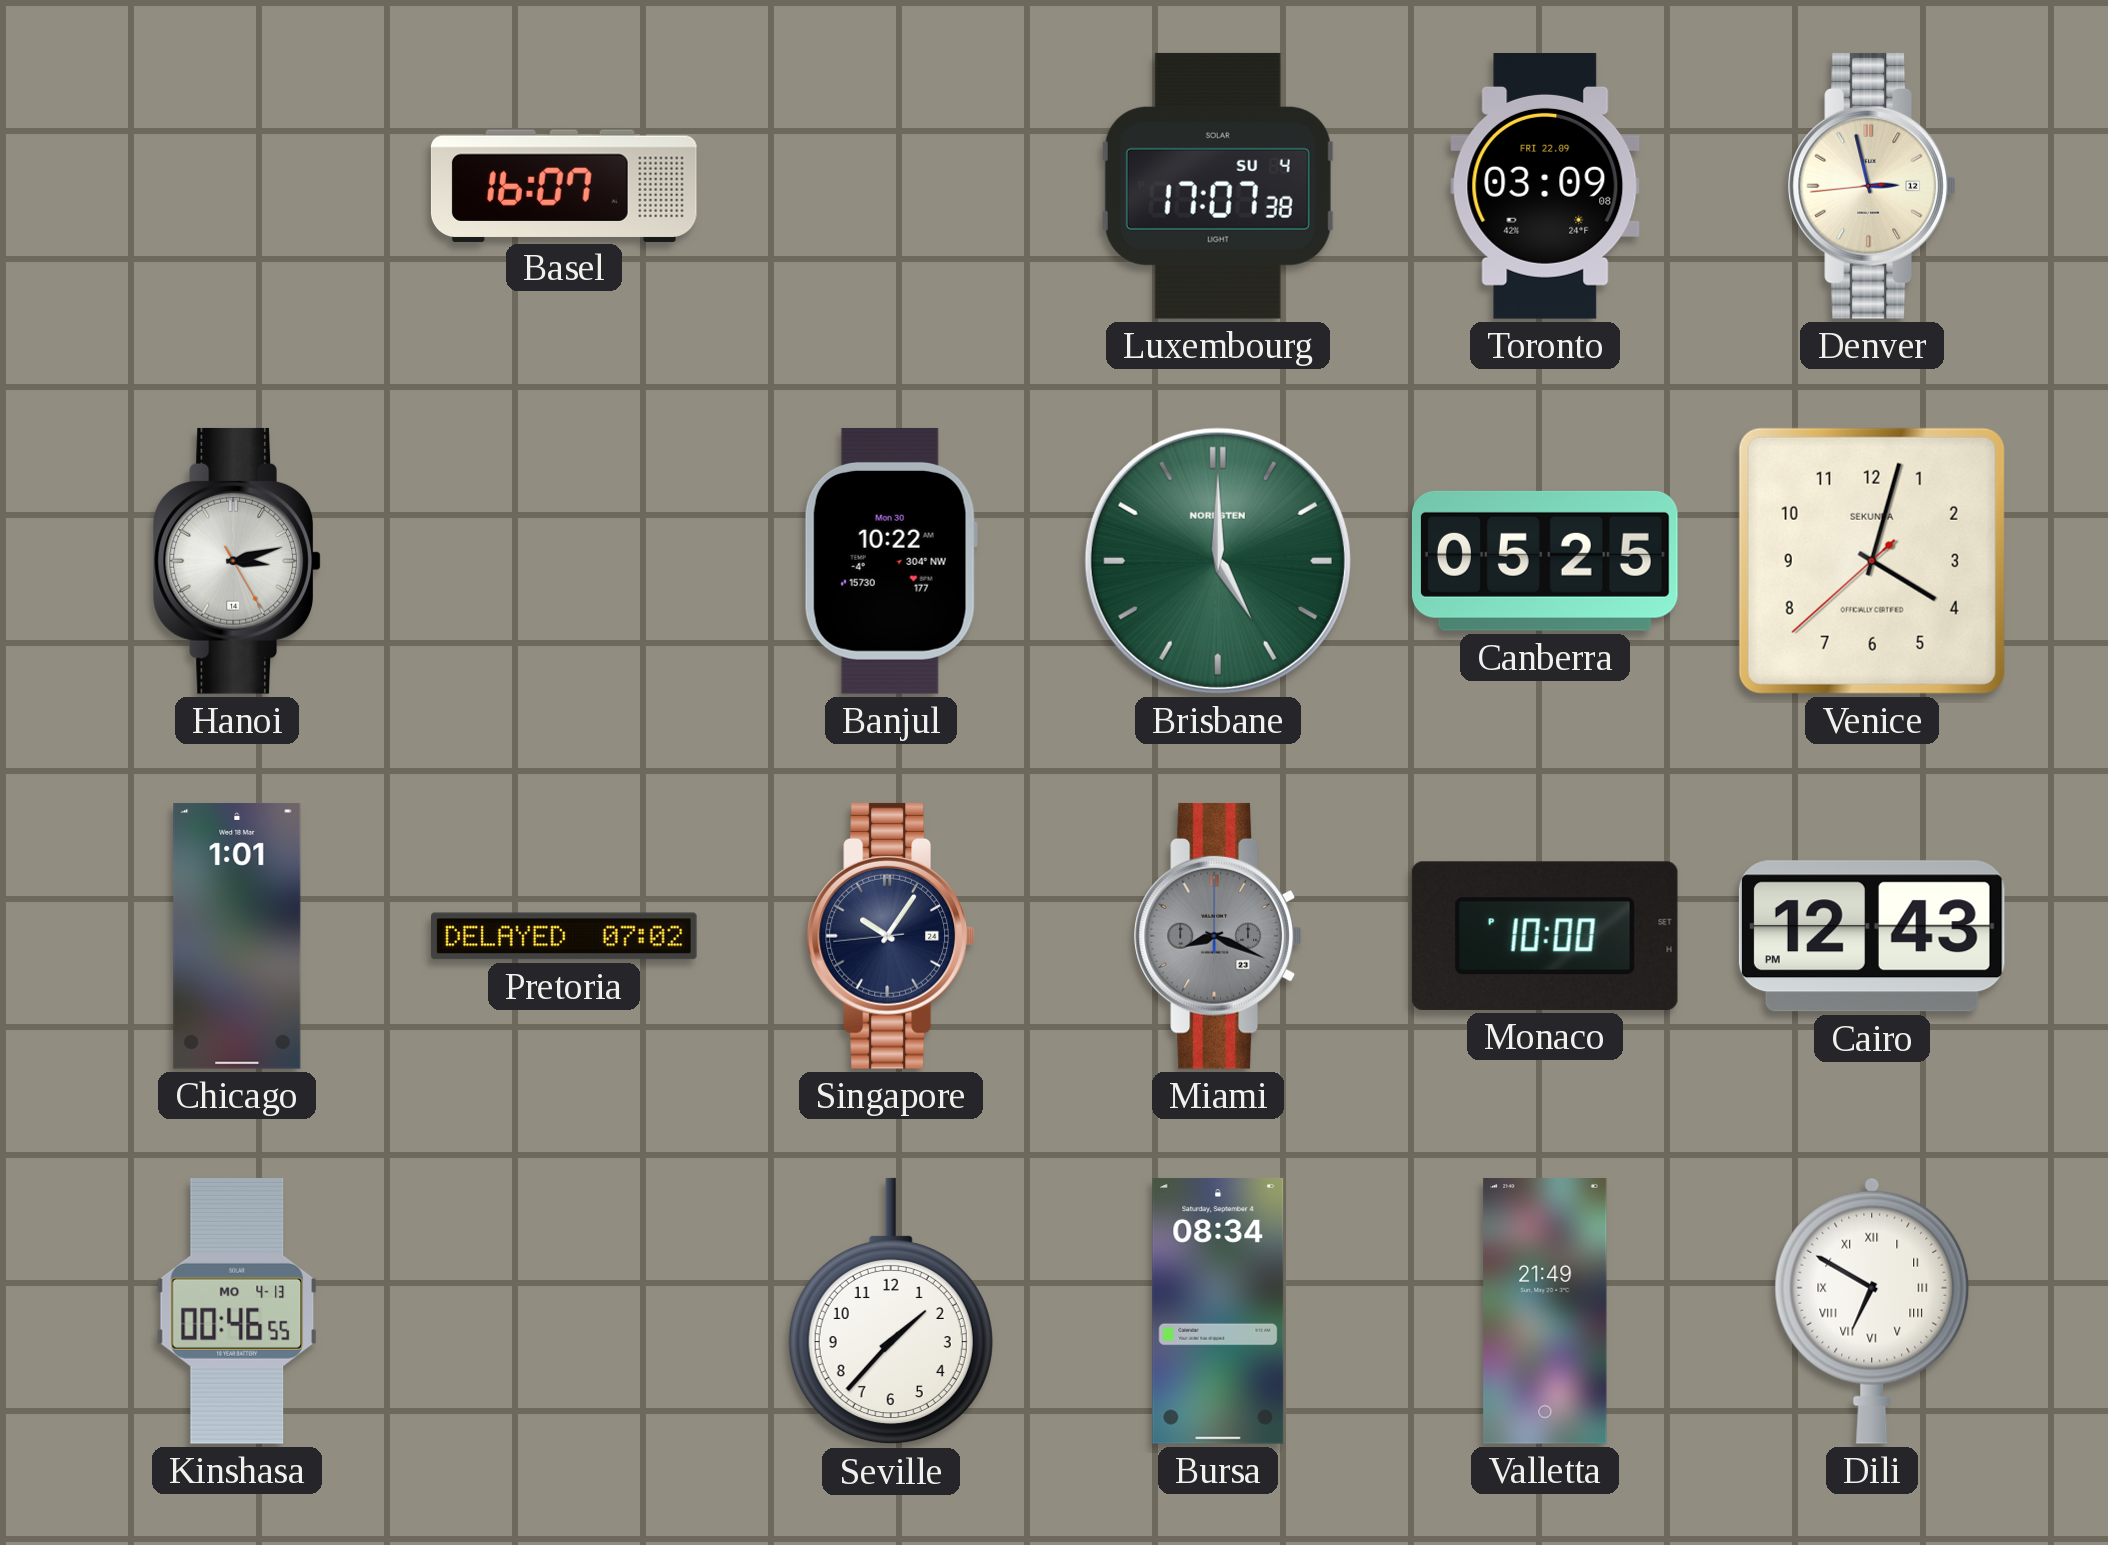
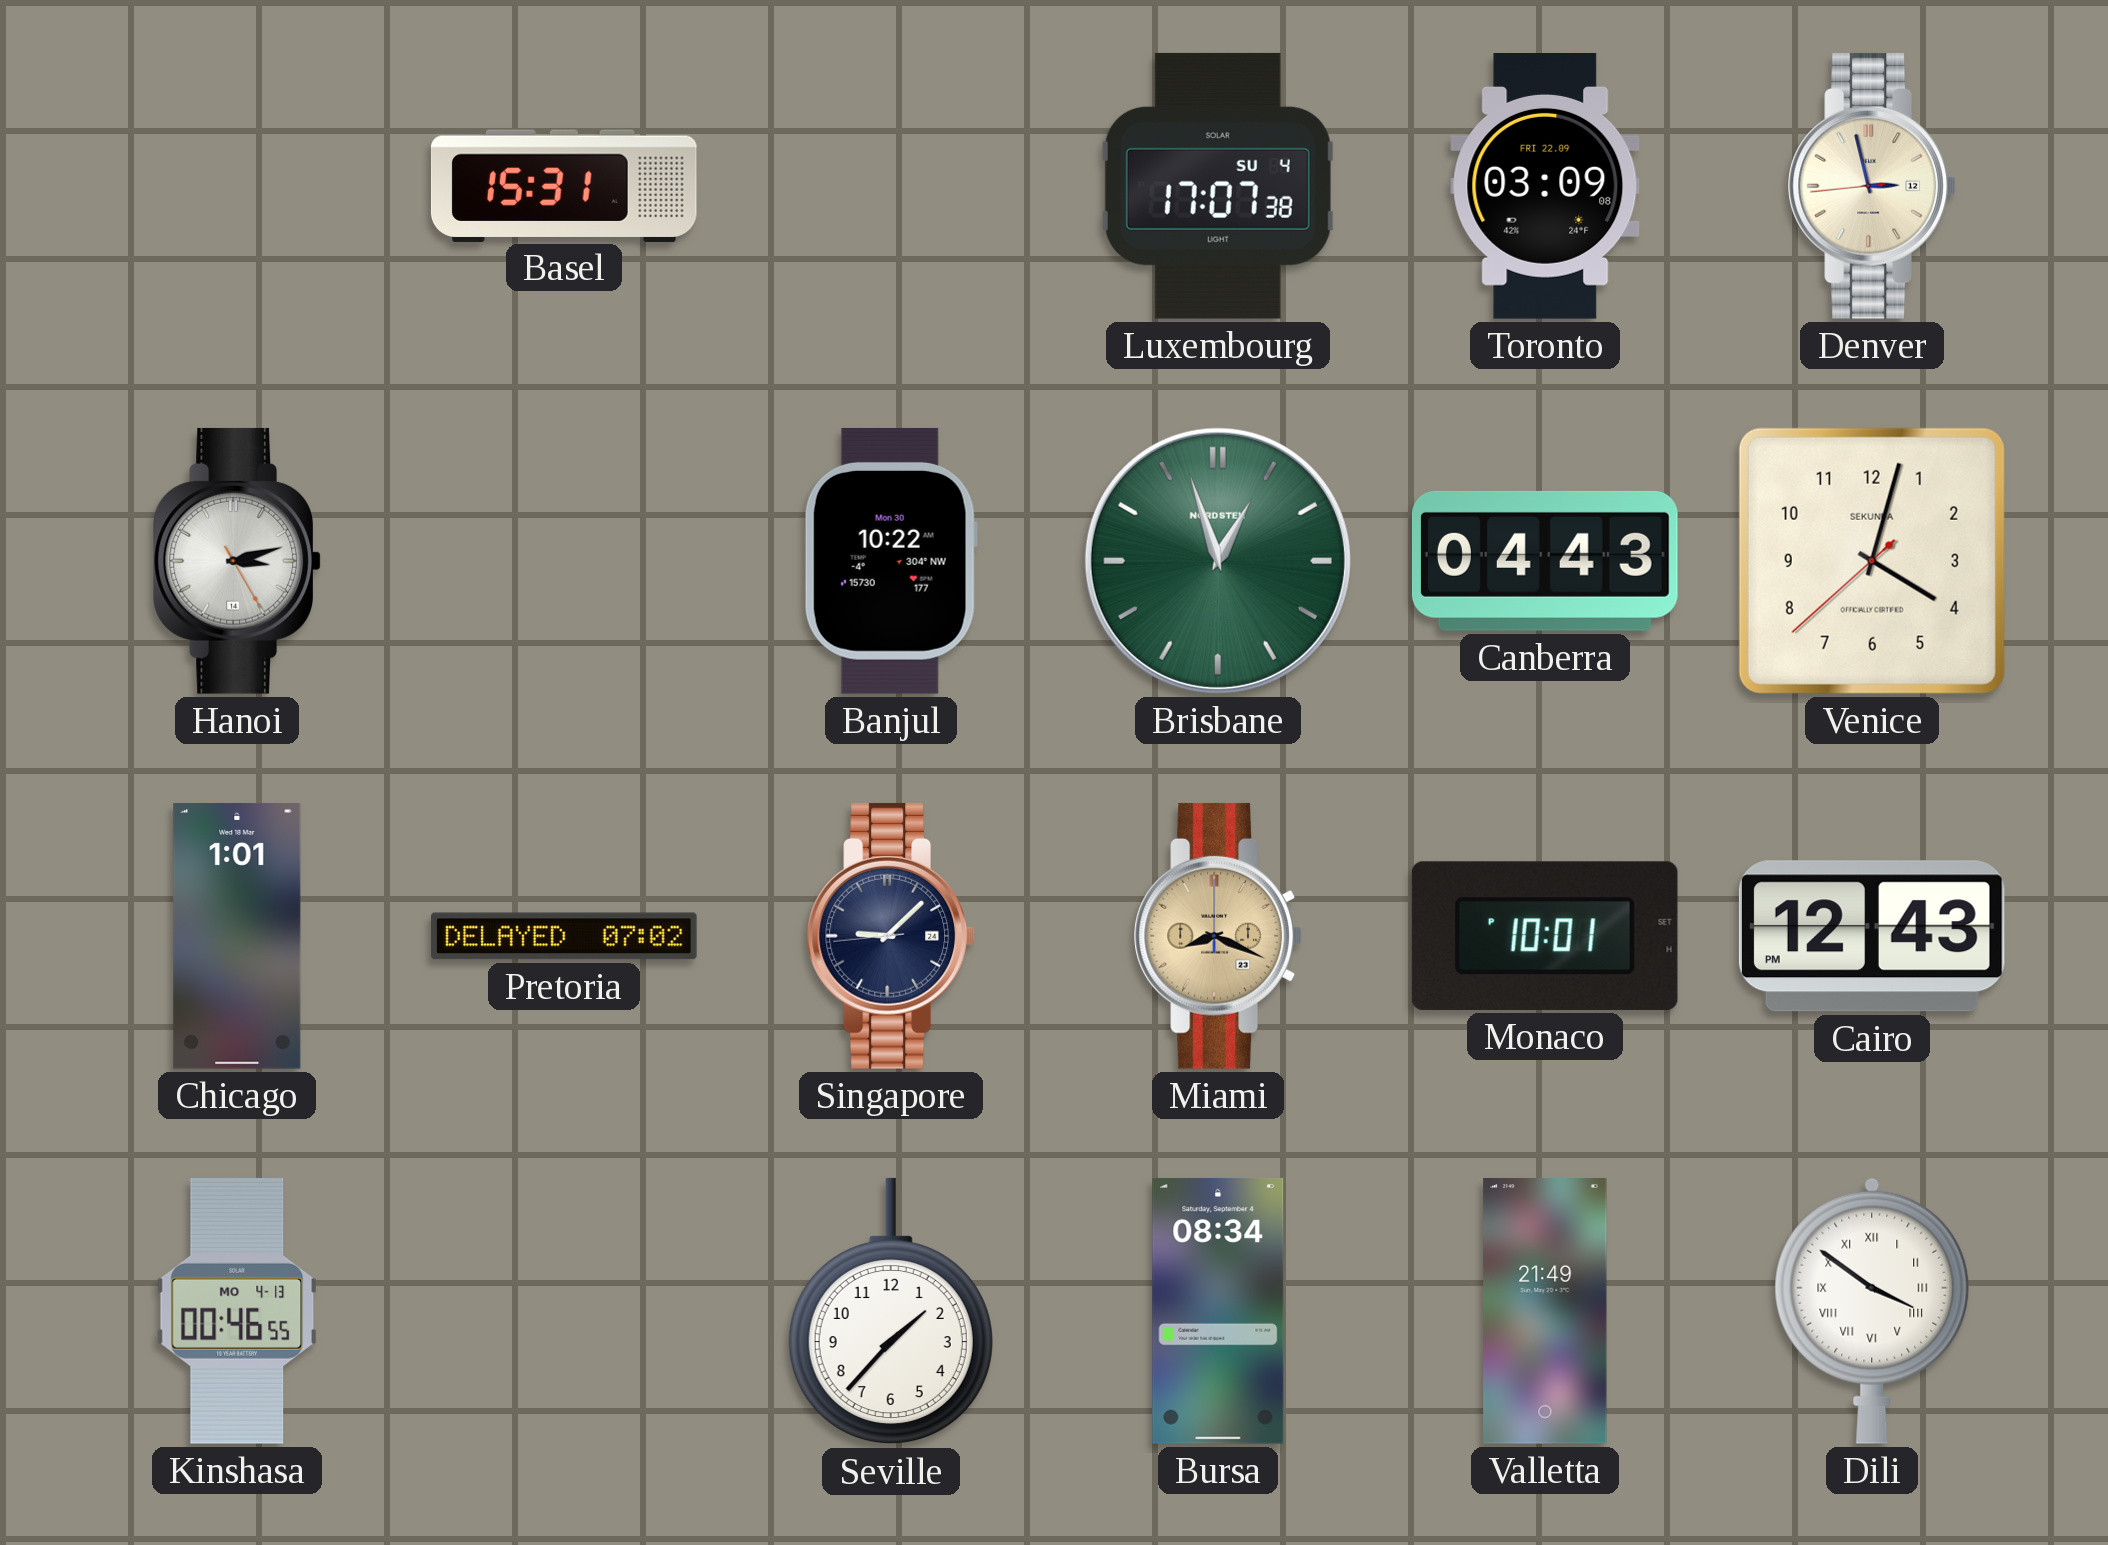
Basel: 16:07 -> 15:31 (564, 185)
Brisbane: 5:00 -> 12:57 (1218, 561)
Canberra: 05:25 -> 04:43 (1545, 561)
Singapore: 10:05 -> 9:07 (891, 936)
Miami dial: grey -> champagne (1218, 936)
Monaco: 10:00 -> 10:01 (1545, 936)
Dili: 6:50 -> 3:51 (1872, 1311)
